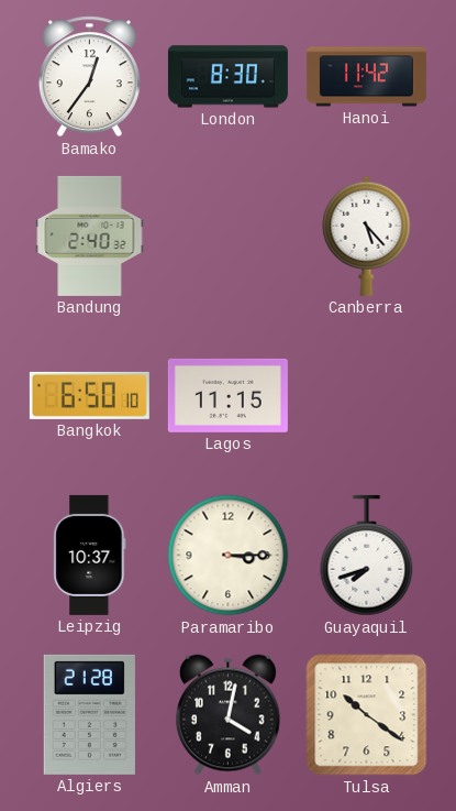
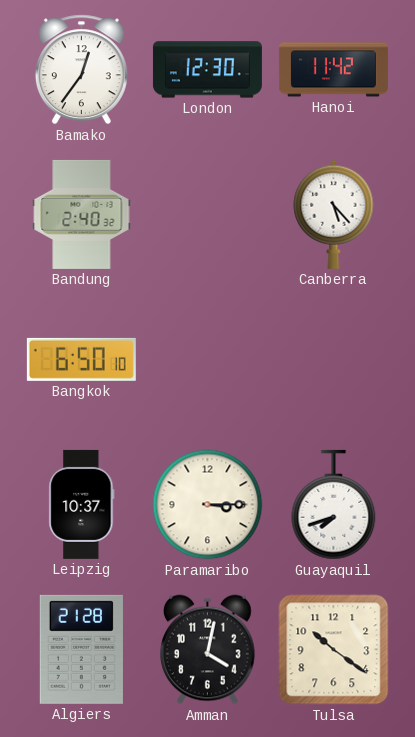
London: 8:30 -> 12:30 (207, 70)
Lagos: 11:15 -> none (227, 395)
